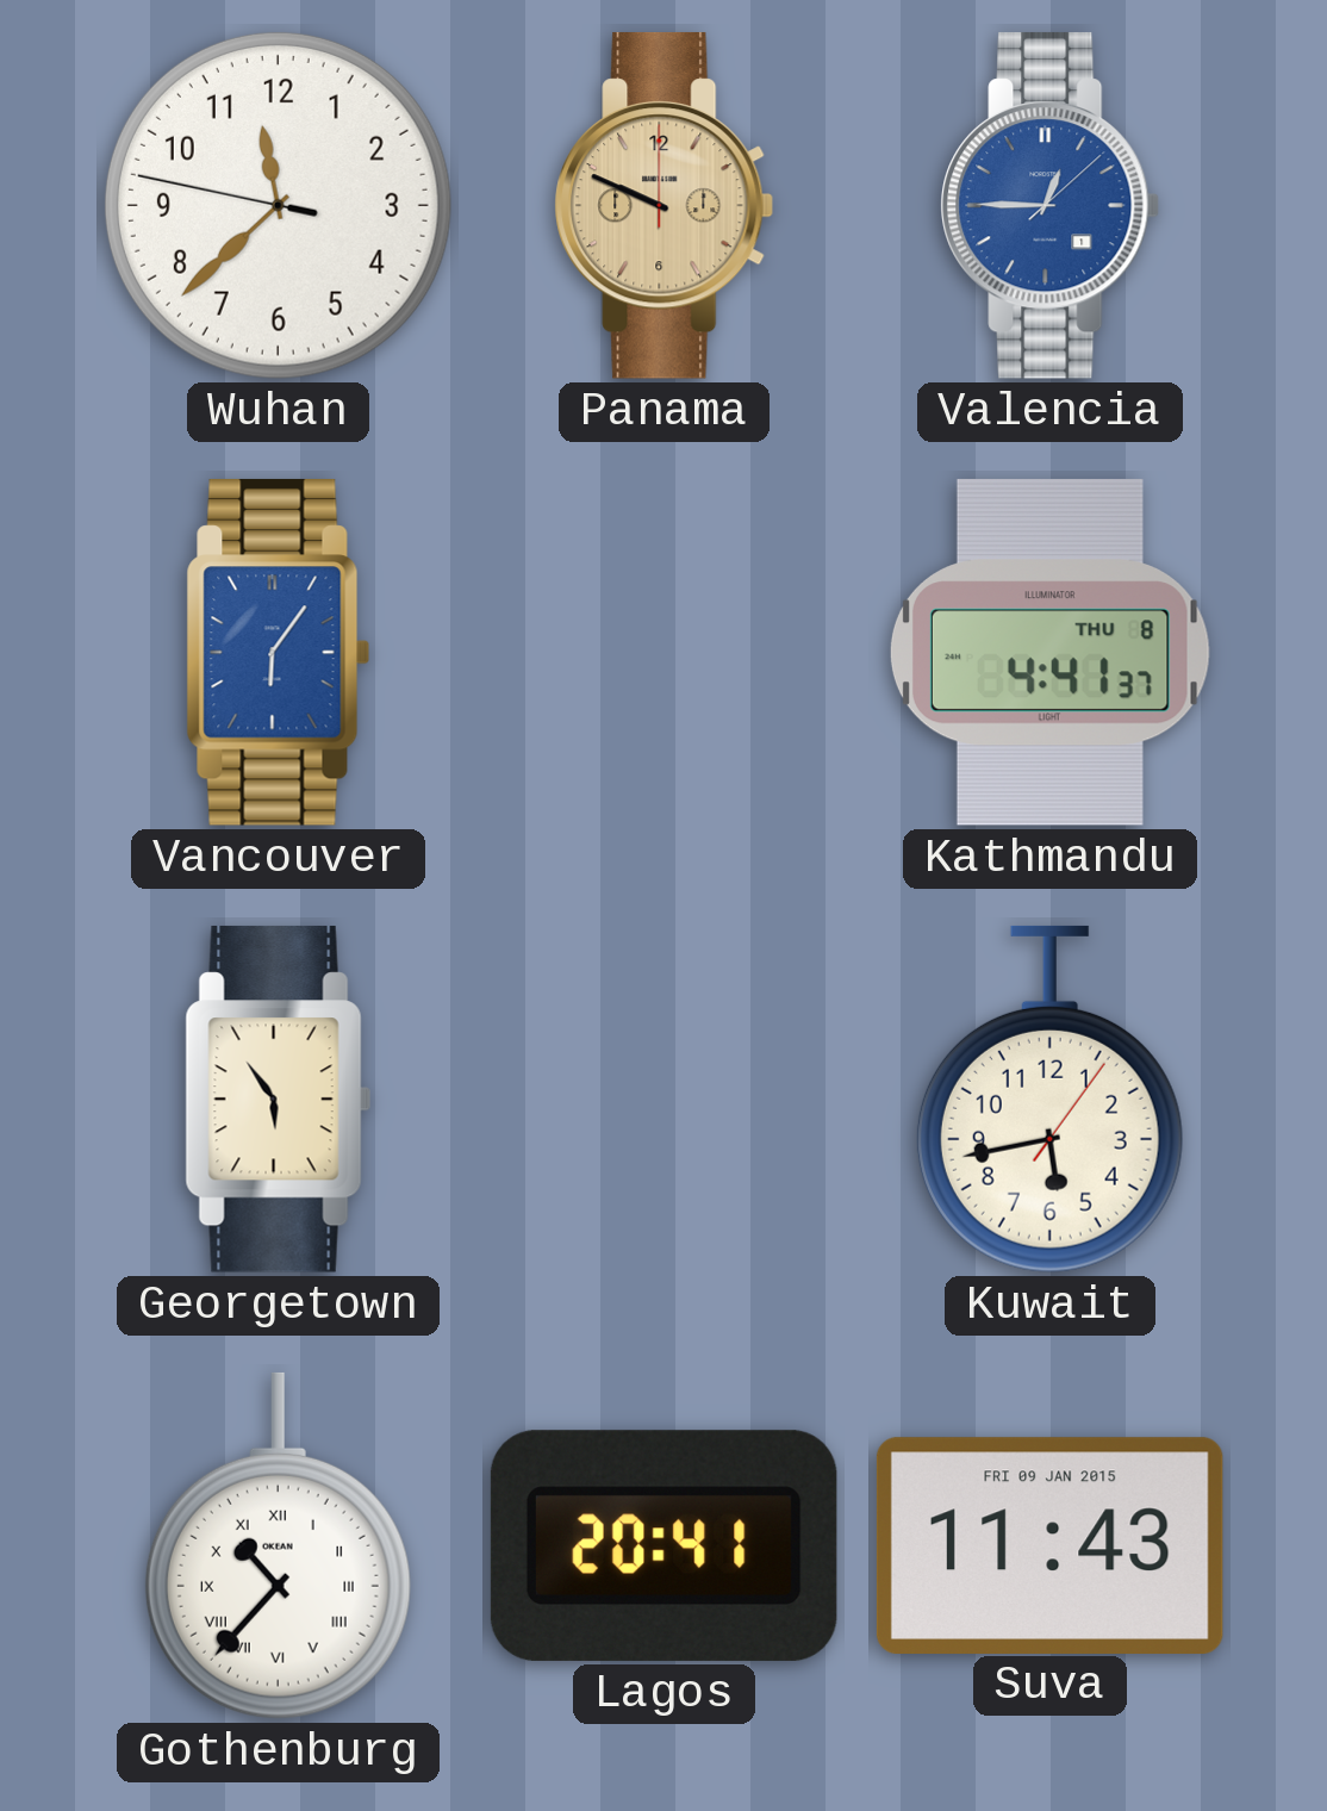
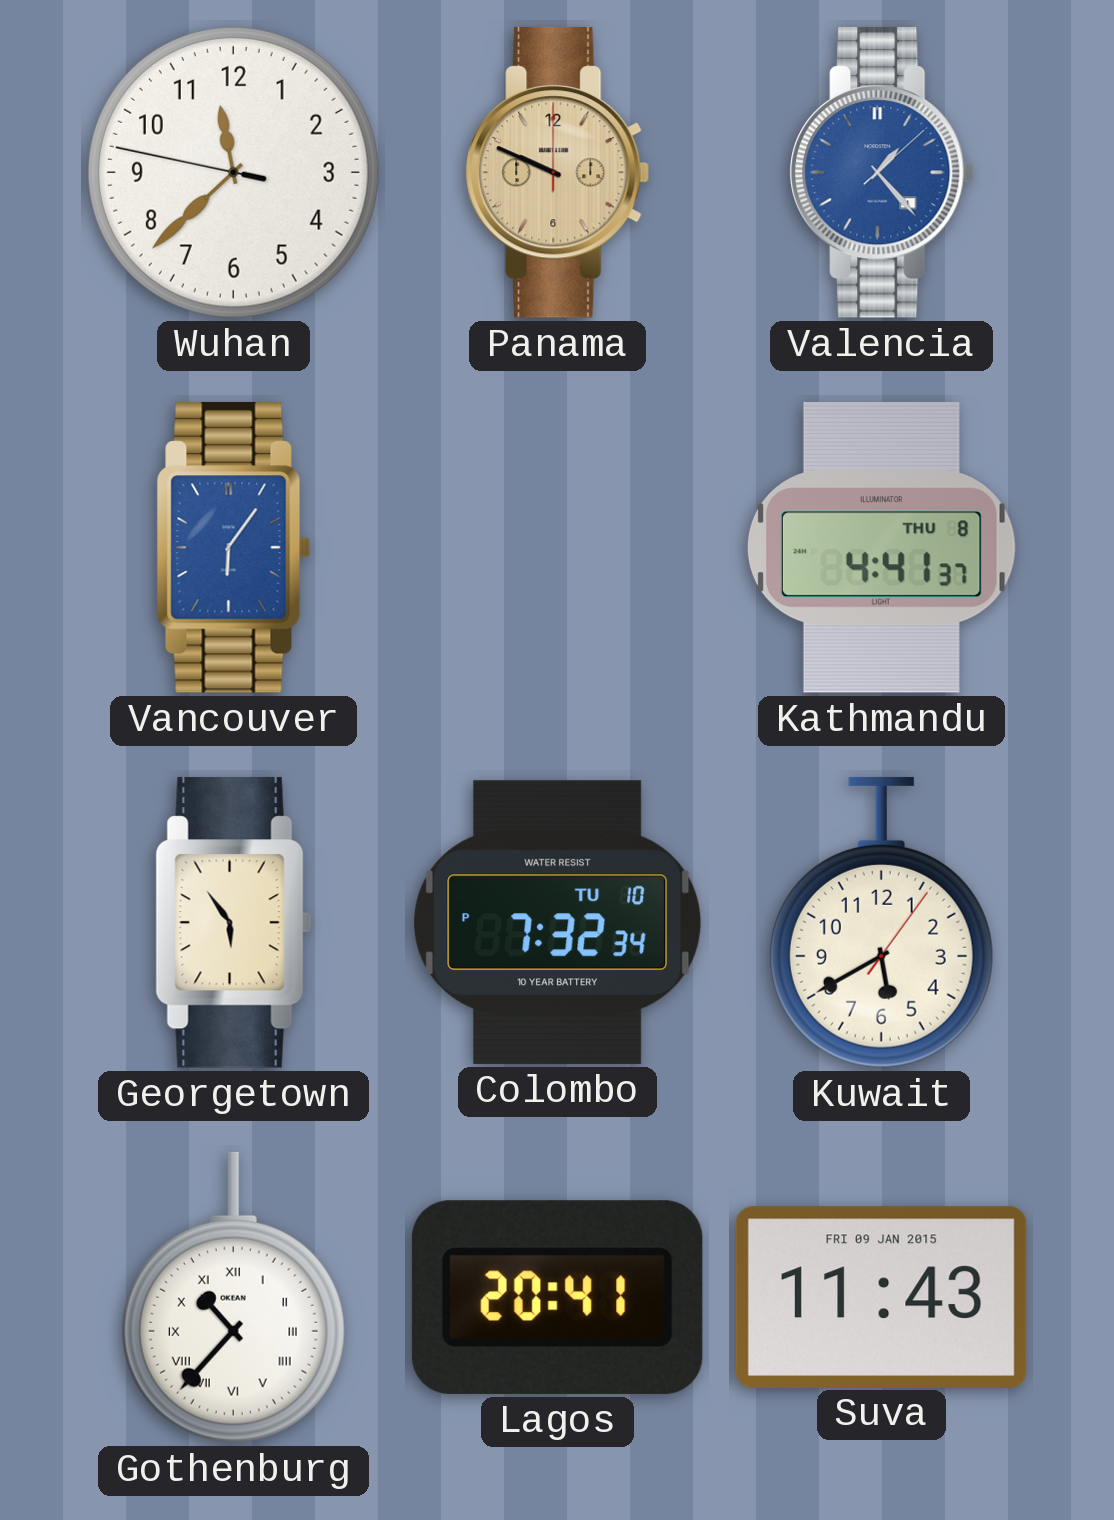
Valencia: 12:45 -> 1:23 (882, 172)
Colombo: none -> 7:32 (558, 922)
Kuwait: 5:43 -> 5:40 (881, 922)
